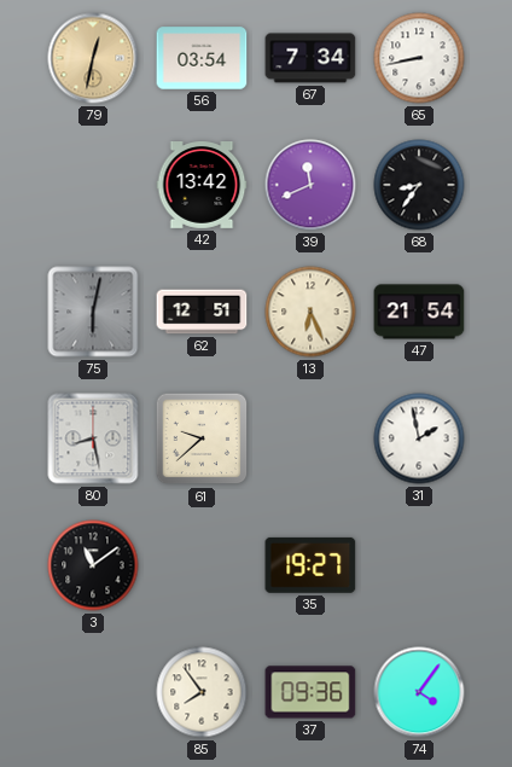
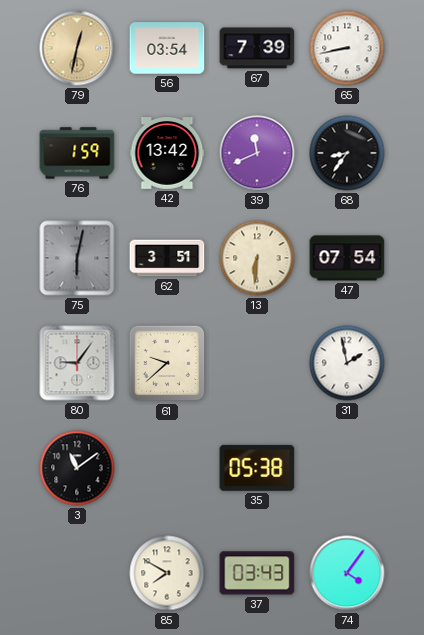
67: 7:34 -> 7:39 (257, 48)
76: none -> 1:59 (77, 153)
62: 12:51 -> 3:51 (167, 258)
13: 6:26 -> 6:31 (257, 258)
47: 21:54 -> 07:54 (347, 258)
80: 8:28 -> 9:06 (77, 363)
35: 19:27 -> 05:38 (257, 468)
85: 7:54 -> 7:50 (167, 573)
37: 09:36 -> 03:43 (257, 573)
